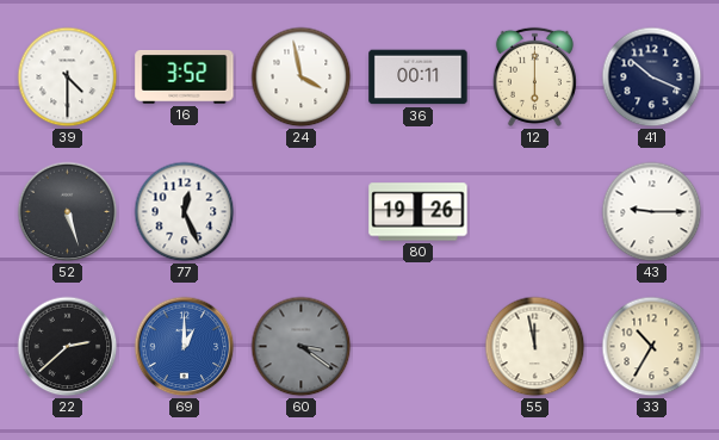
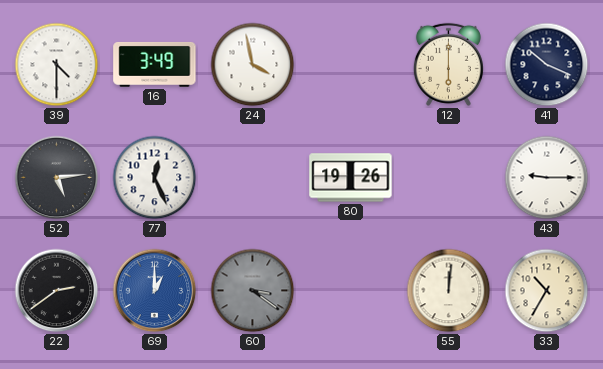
16: 3:52 -> 3:49 (155, 64)
36: 00:11 -> none (419, 78)
52: 5:27 -> 5:14 (57, 178)
22: 2:38 -> 2:39 (57, 291)
55: 11:58 -> 12:01 (449, 291)
